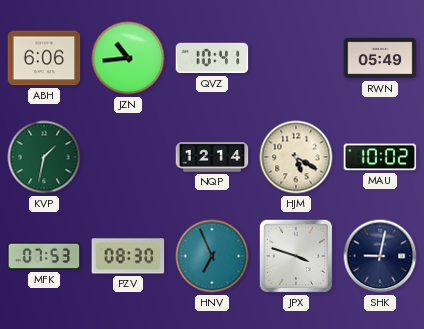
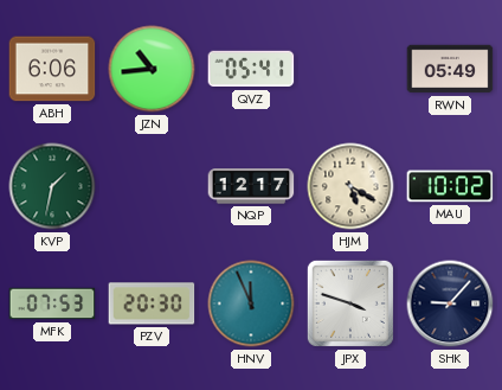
QVZ: 10:41 -> 05:41 (251, 69)
NQP: 12:14 -> 12:17 (251, 186)
PZV: 08:30 -> 20:30 (152, 303)
HNV: 6:56 -> 11:56 (251, 303)
SHK: 9:02 -> 9:07 (450, 303)
